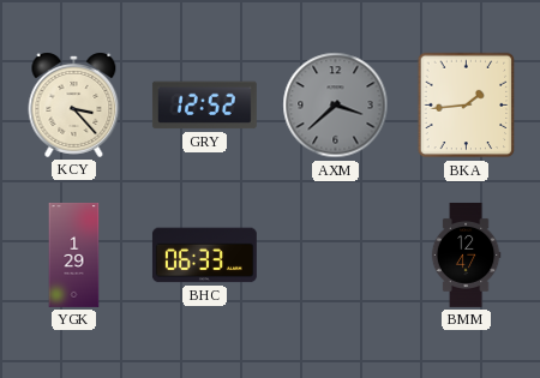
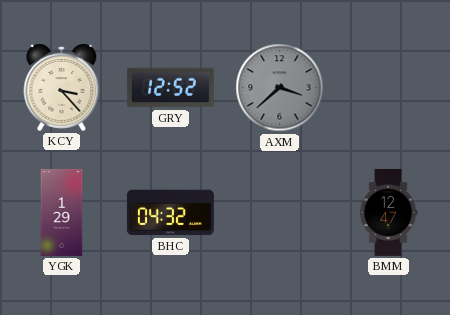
BKA: 1:44 -> none (467, 106)
BHC: 06:33 -> 04:32 (170, 213)
